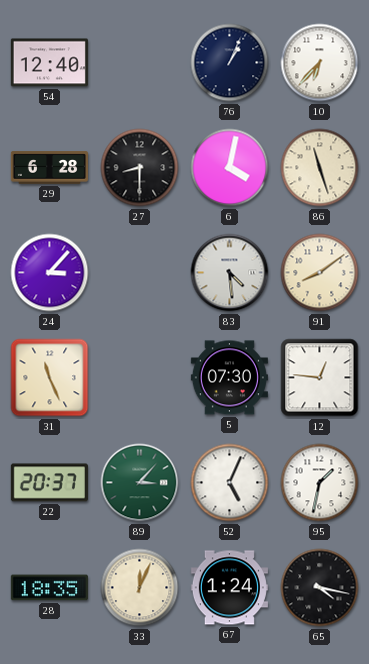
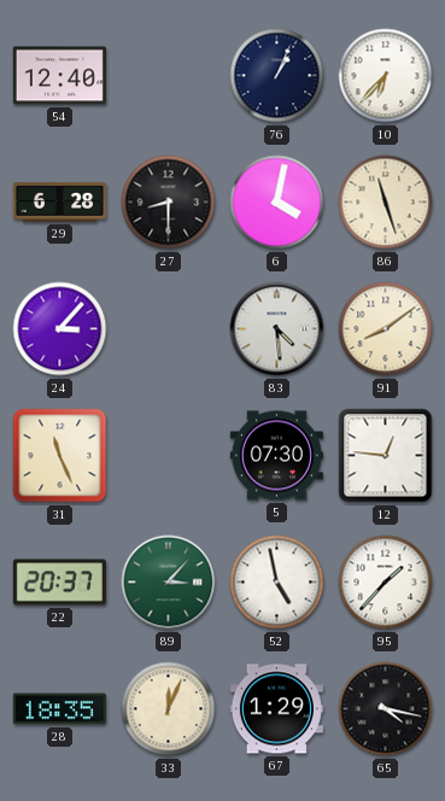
52: 5:04 -> 4:58 (277, 583)
95: 1:32 -> 1:37 (386, 583)
67: 1:24 -> 1:29 (276, 709)
